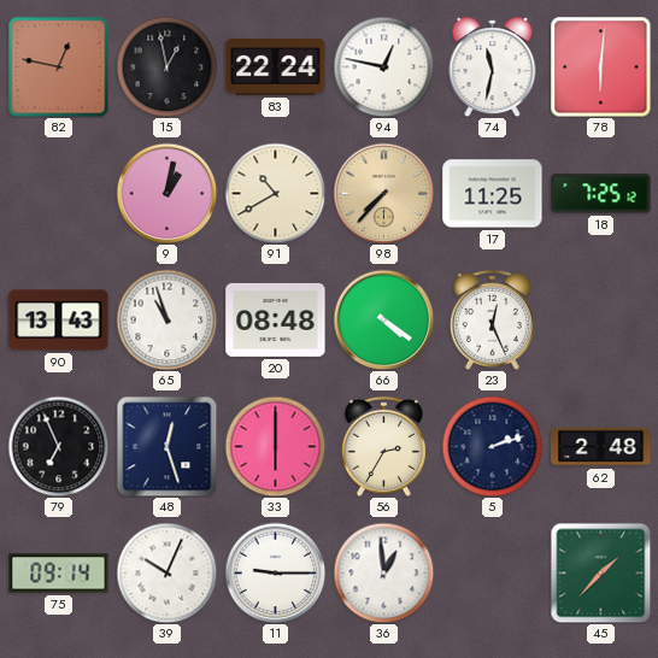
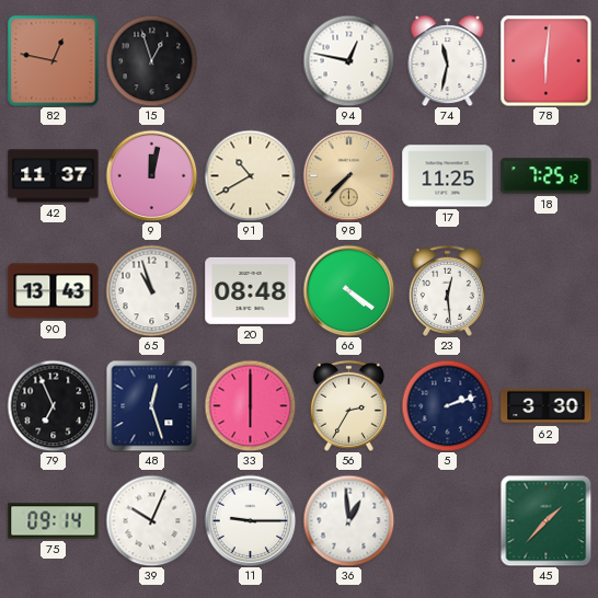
15: 12:58 -> 12:57 (151, 60)
83: 22:24 -> none (276, 67)
42: none -> 11:37 (54, 176)
9: 1:02 -> 12:02 (151, 175)
23: 12:26 -> 12:29 (447, 290)
62: 2:48 -> 3:30 (547, 406)
